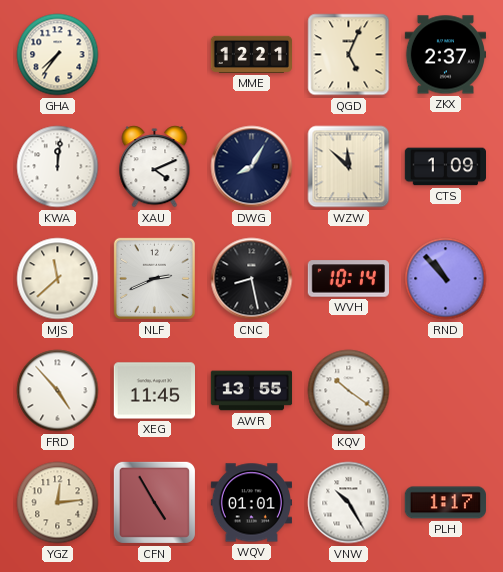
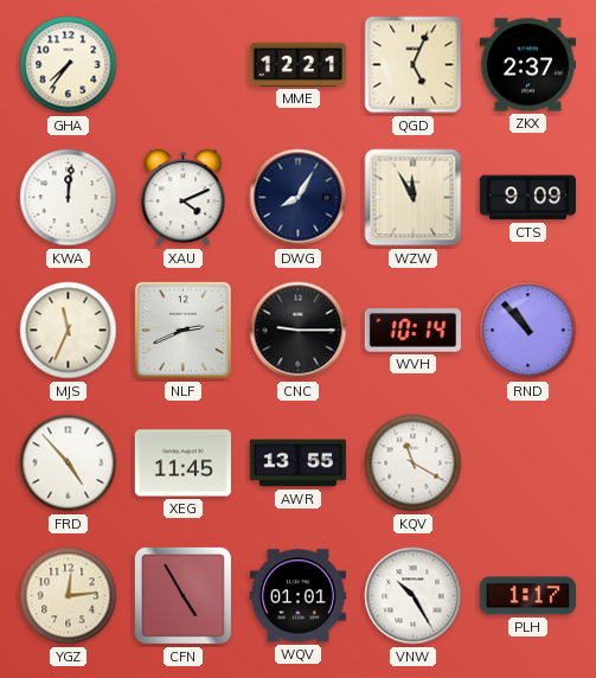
WZW: 11:52 -> 11:55 (414, 198)
CTS: 1:09 -> 9:09 (527, 198)
MJS: 11:38 -> 11:34 (69, 331)
CNC: 8:28 -> 9:15 (299, 331)
KQV: 10:21 -> 11:20 (414, 463)
